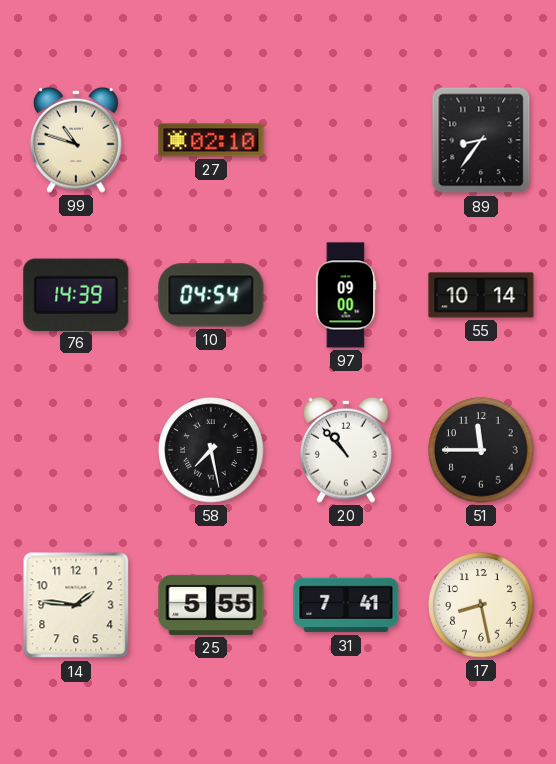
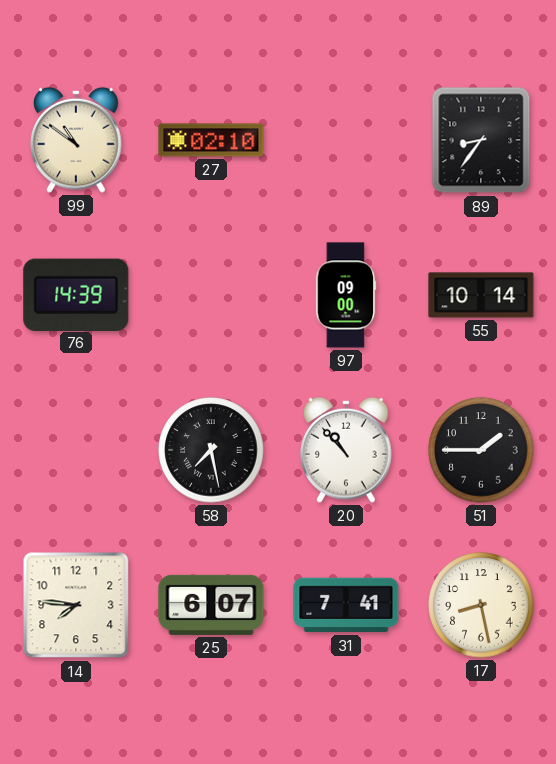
99: 10:48 -> 10:51 (77, 140)
10: 04:54 -> none (211, 295)
51: 11:45 -> 1:45 (481, 450)
14: 1:46 -> 7:46 (76, 605)
25: 5:55 -> 6:07 (211, 605)
